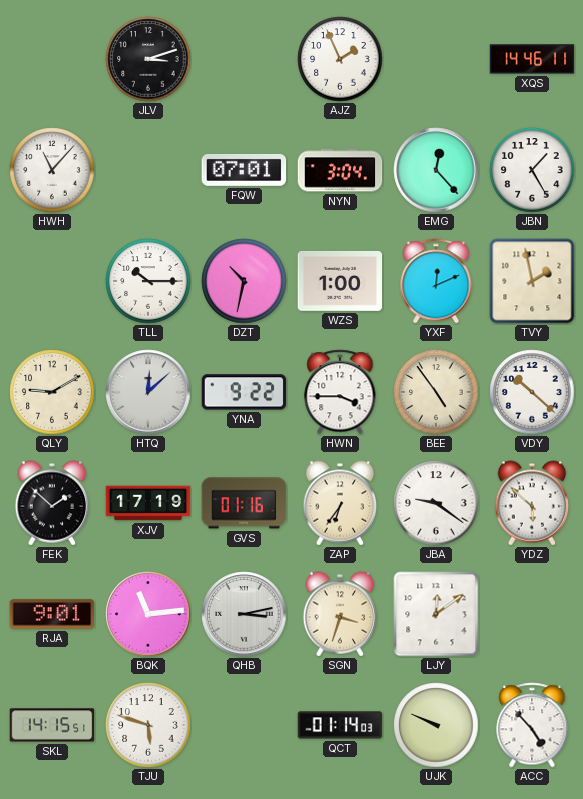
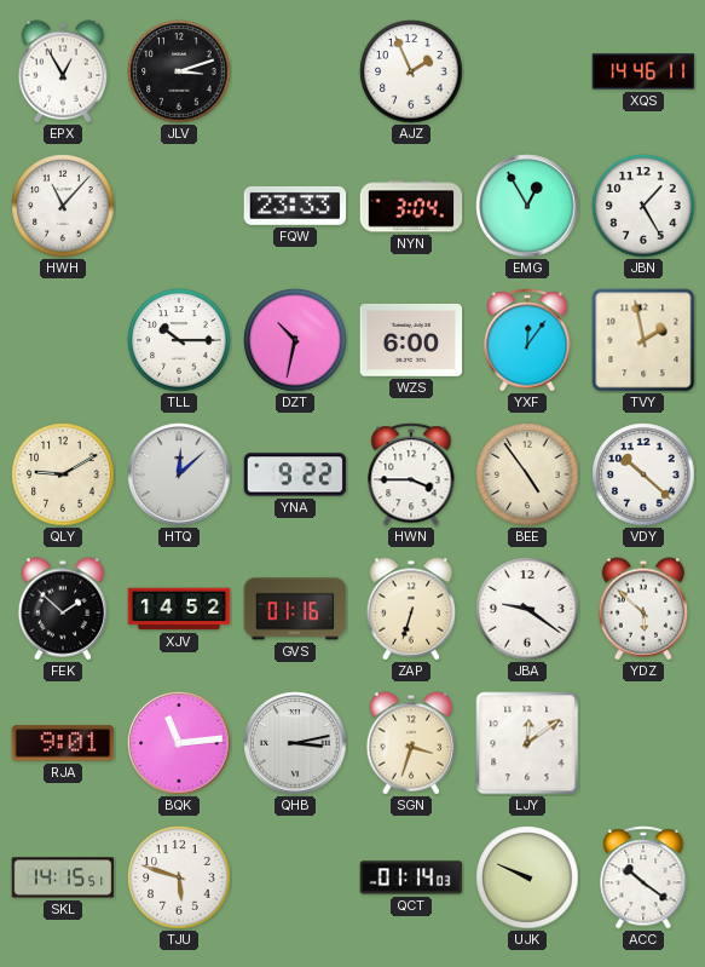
EPX: none -> 12:55 (63, 71)
FQW: 07:01 -> 23:33 (295, 206)
EMG: 12:23 -> 12:55 (527, 206)
WZS: 1:00 -> 6:00 (411, 340)
YXF: 12:11 -> 12:06 (527, 340)
XJV: 17:19 -> 14:52 (179, 609)
ZAP: 6:36 -> 6:33 (411, 609)
ACC: 4:53 -> 10:21 (643, 877)
